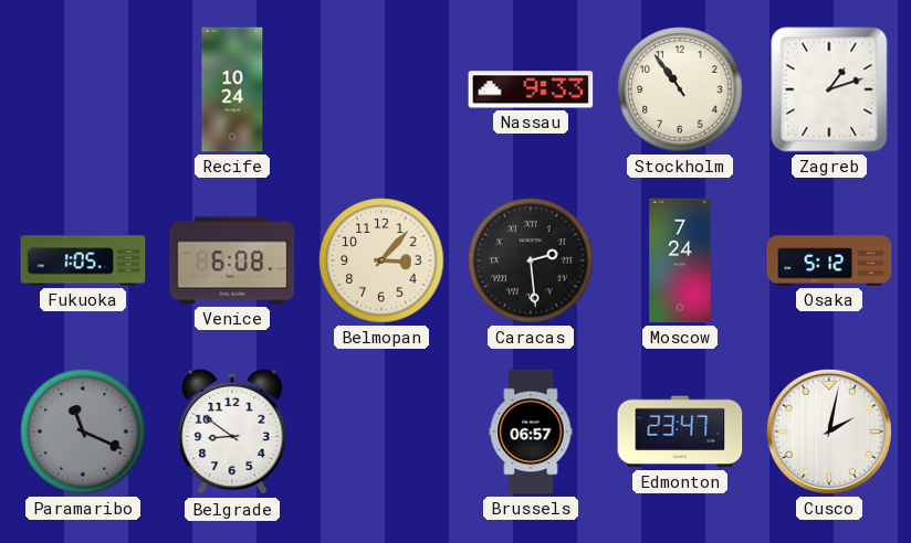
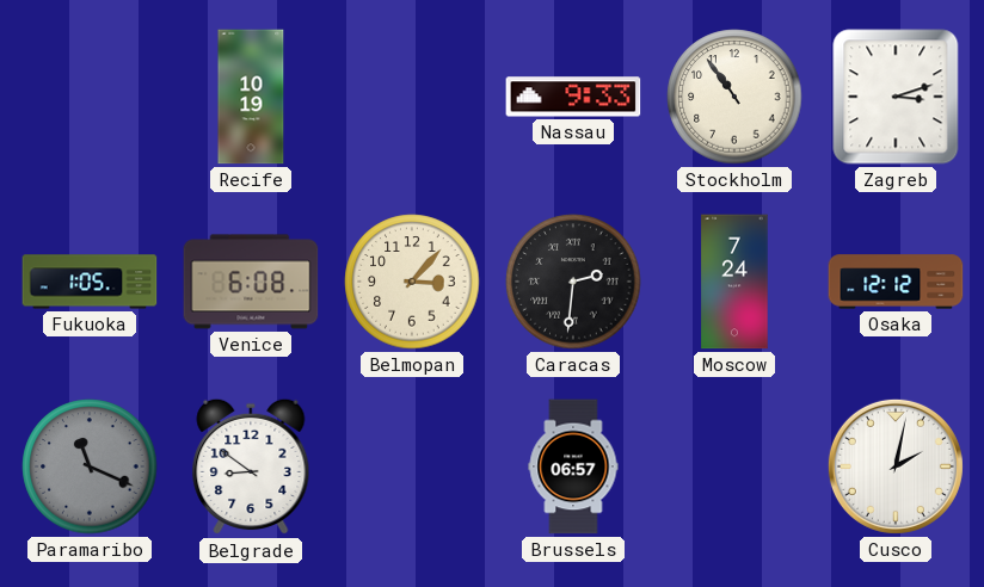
Recife: 10:24 -> 10:19 (251, 97)
Zagreb: 1:12 -> 3:12 (896, 97)
Caracas: 2:29 -> 2:31 (573, 282)
Osaka: 5:12 -> 12:12 (896, 282)
Edmonton: 23:47 -> none (680, 432)
